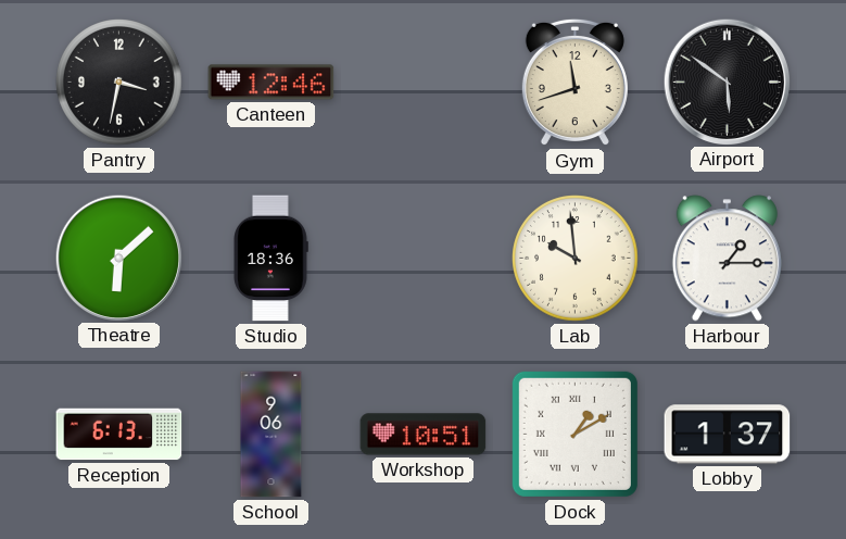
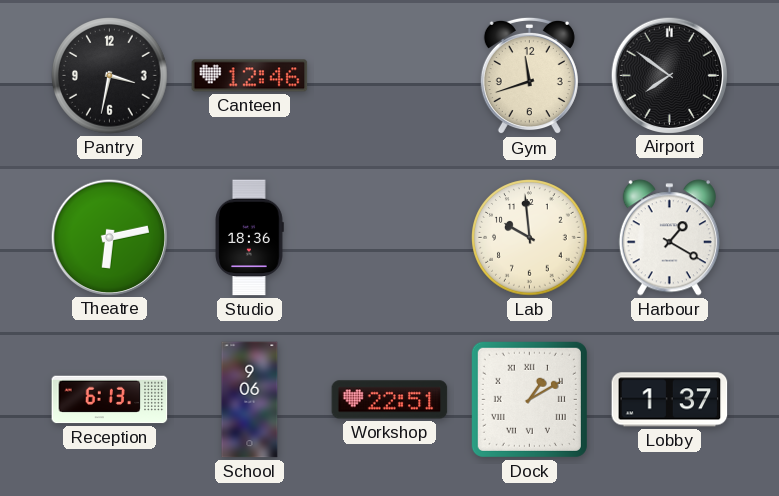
Airport: 5:51 -> 7:51 (669, 75)
Theatre: 6:08 -> 6:13 (109, 237)
Harbour: 1:15 -> 1:20 (669, 238)
Workshop: 10:51 -> 22:51 (390, 400)
